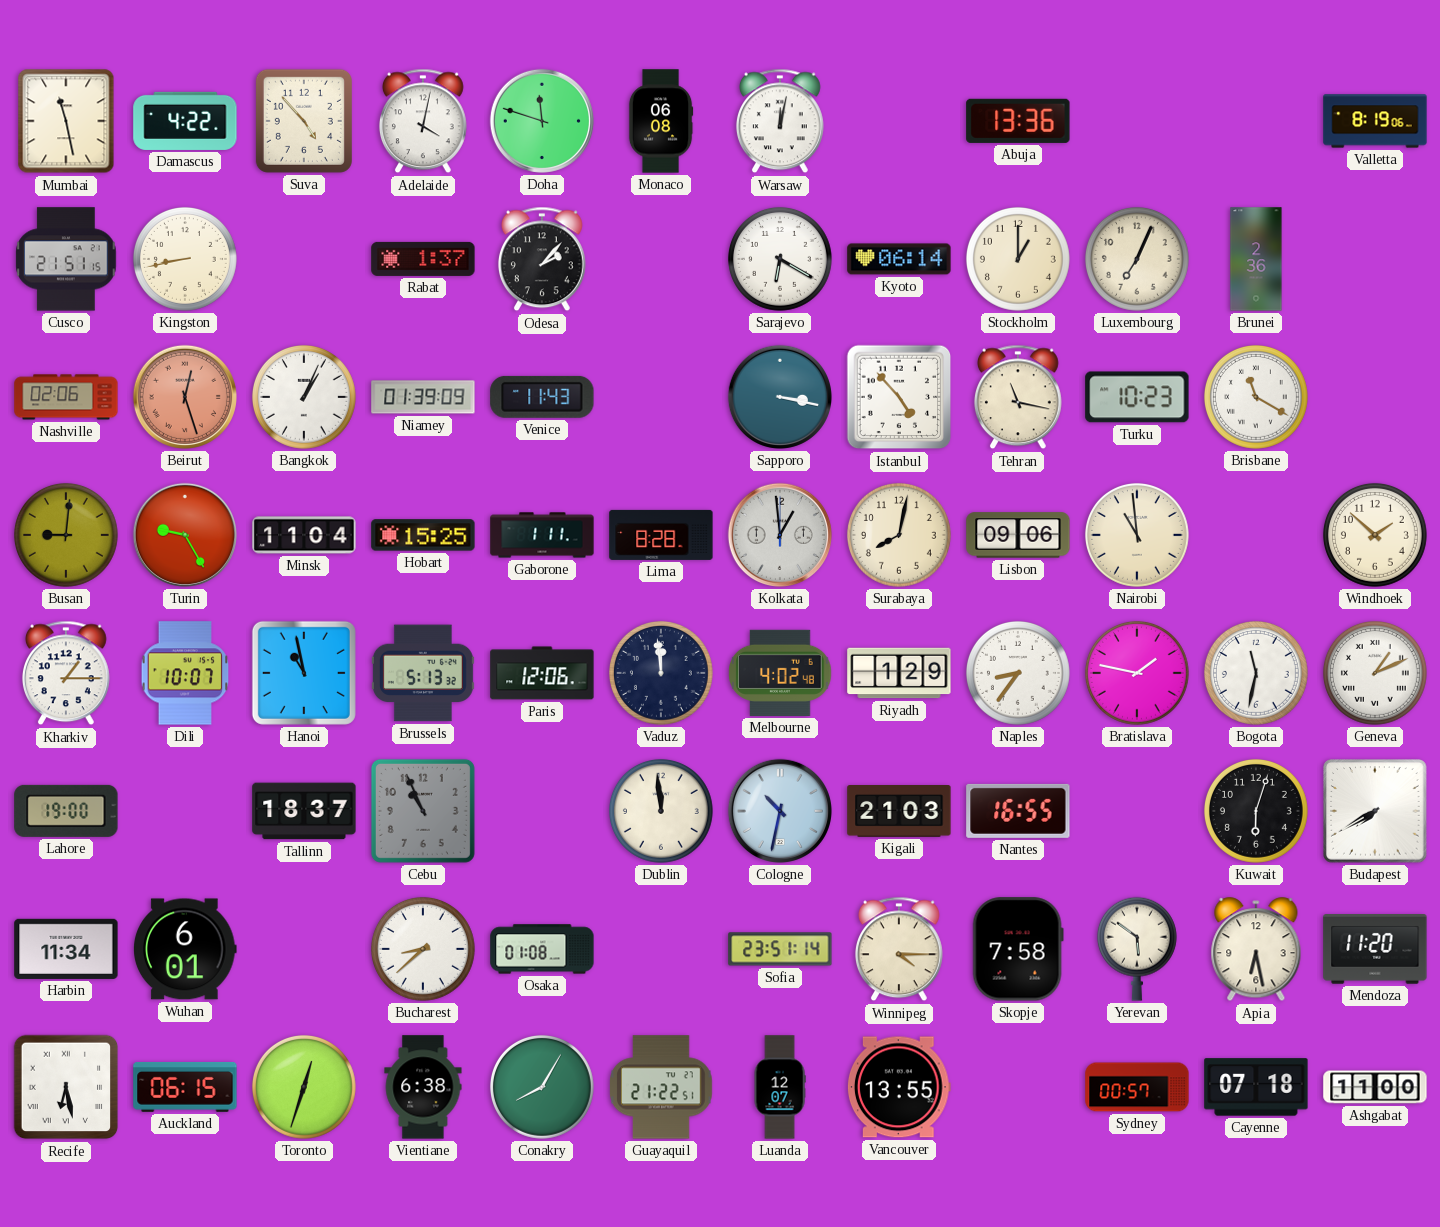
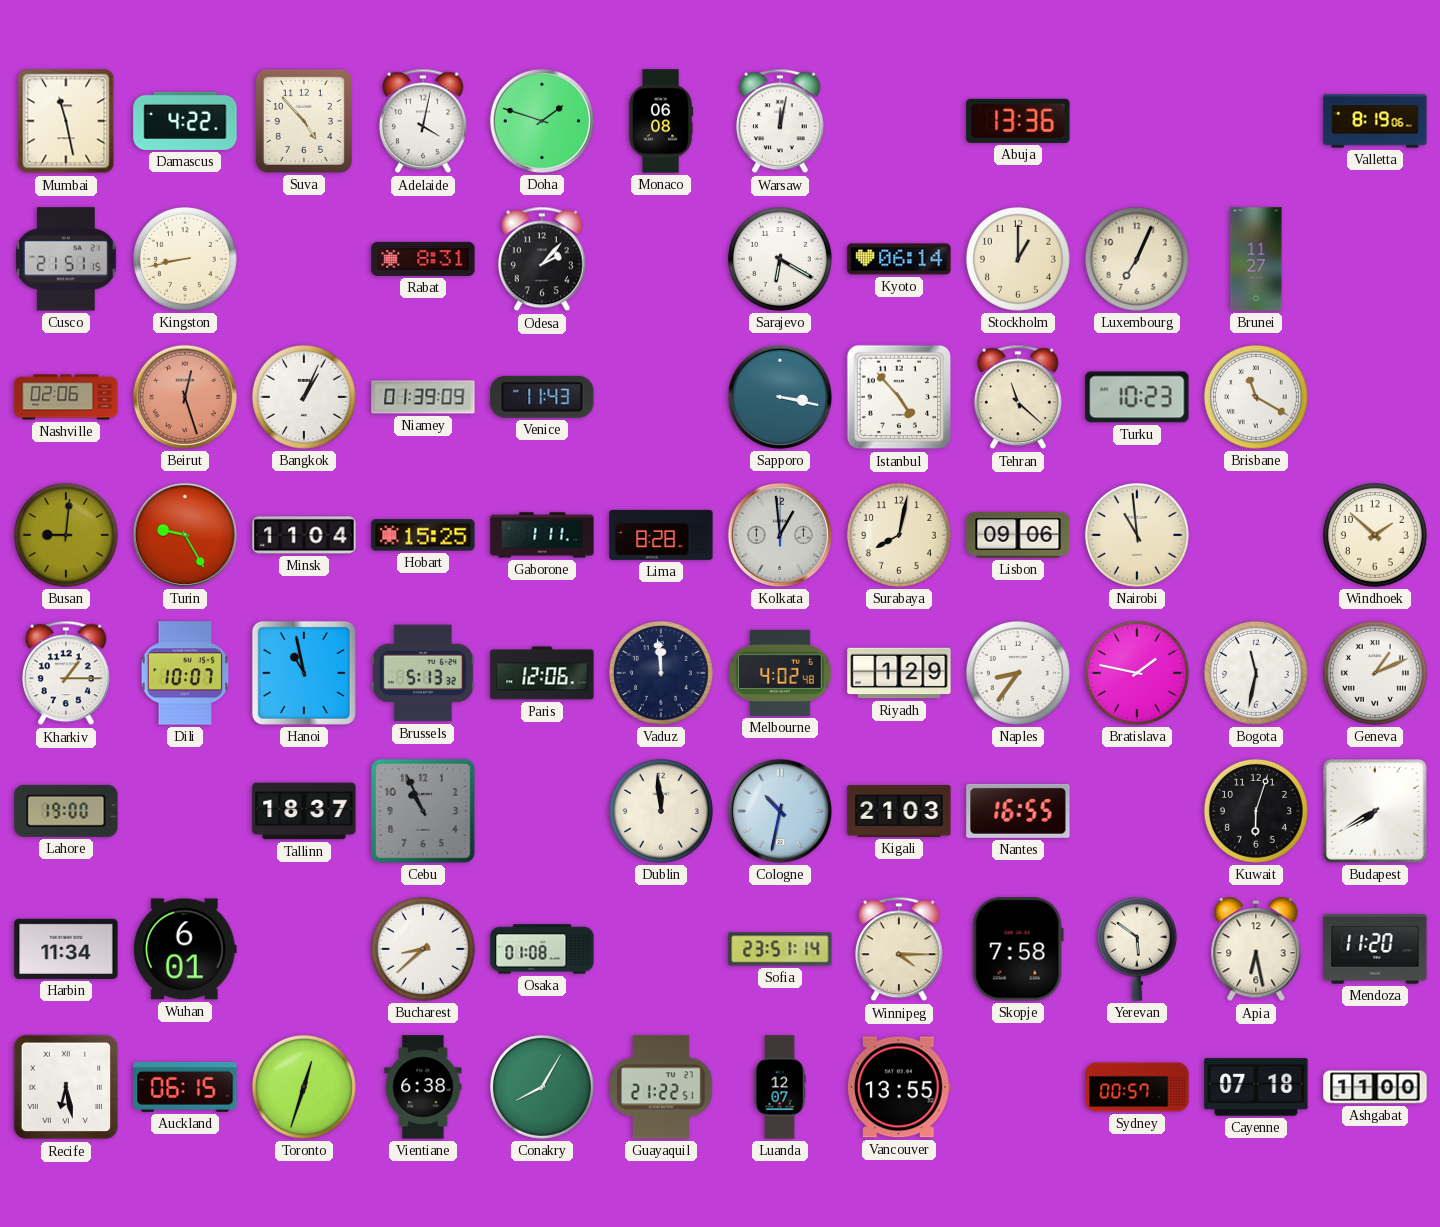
Doha: 11:48 -> 1:48 (542, 121)
Rabat: 1:37 -> 8:31 (423, 259)
Brunei: 2:36 -> 11:27 (1256, 259)
Tehran: 11:17 -> 11:22 (1018, 397)
